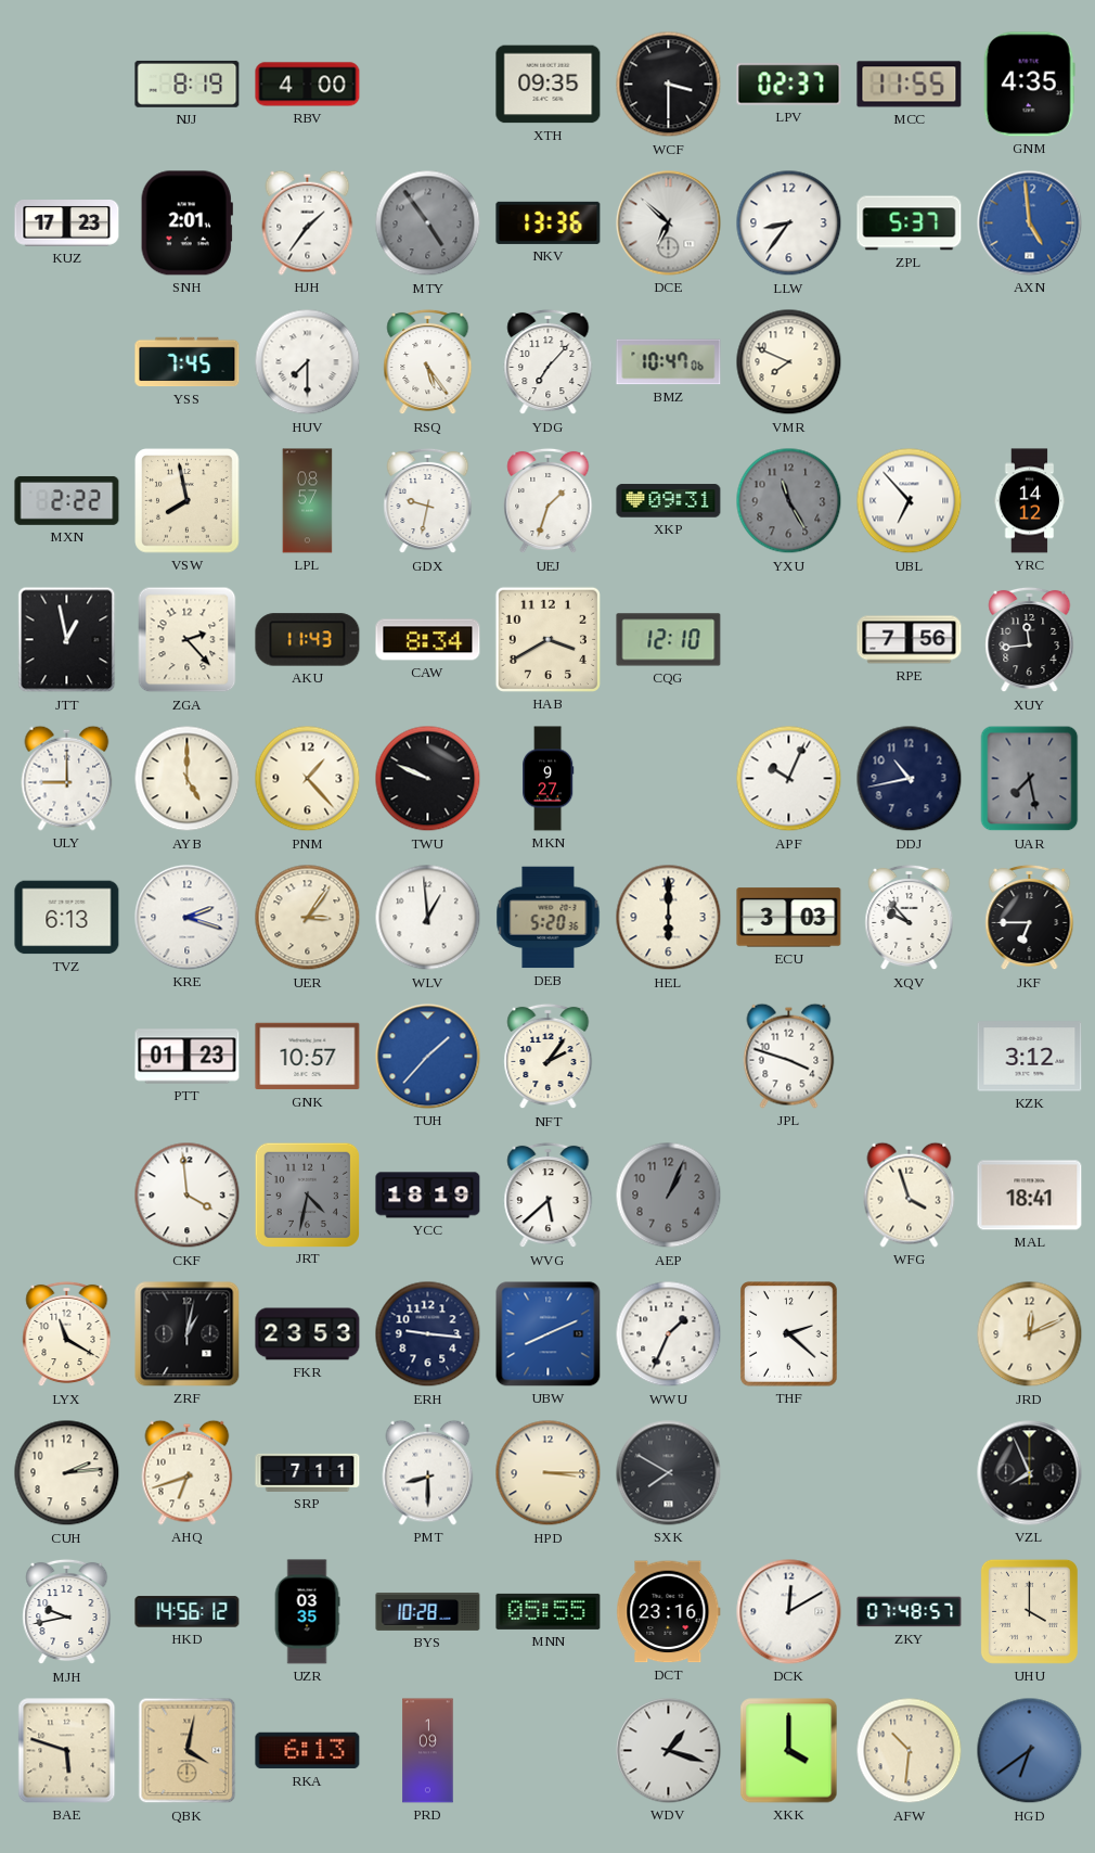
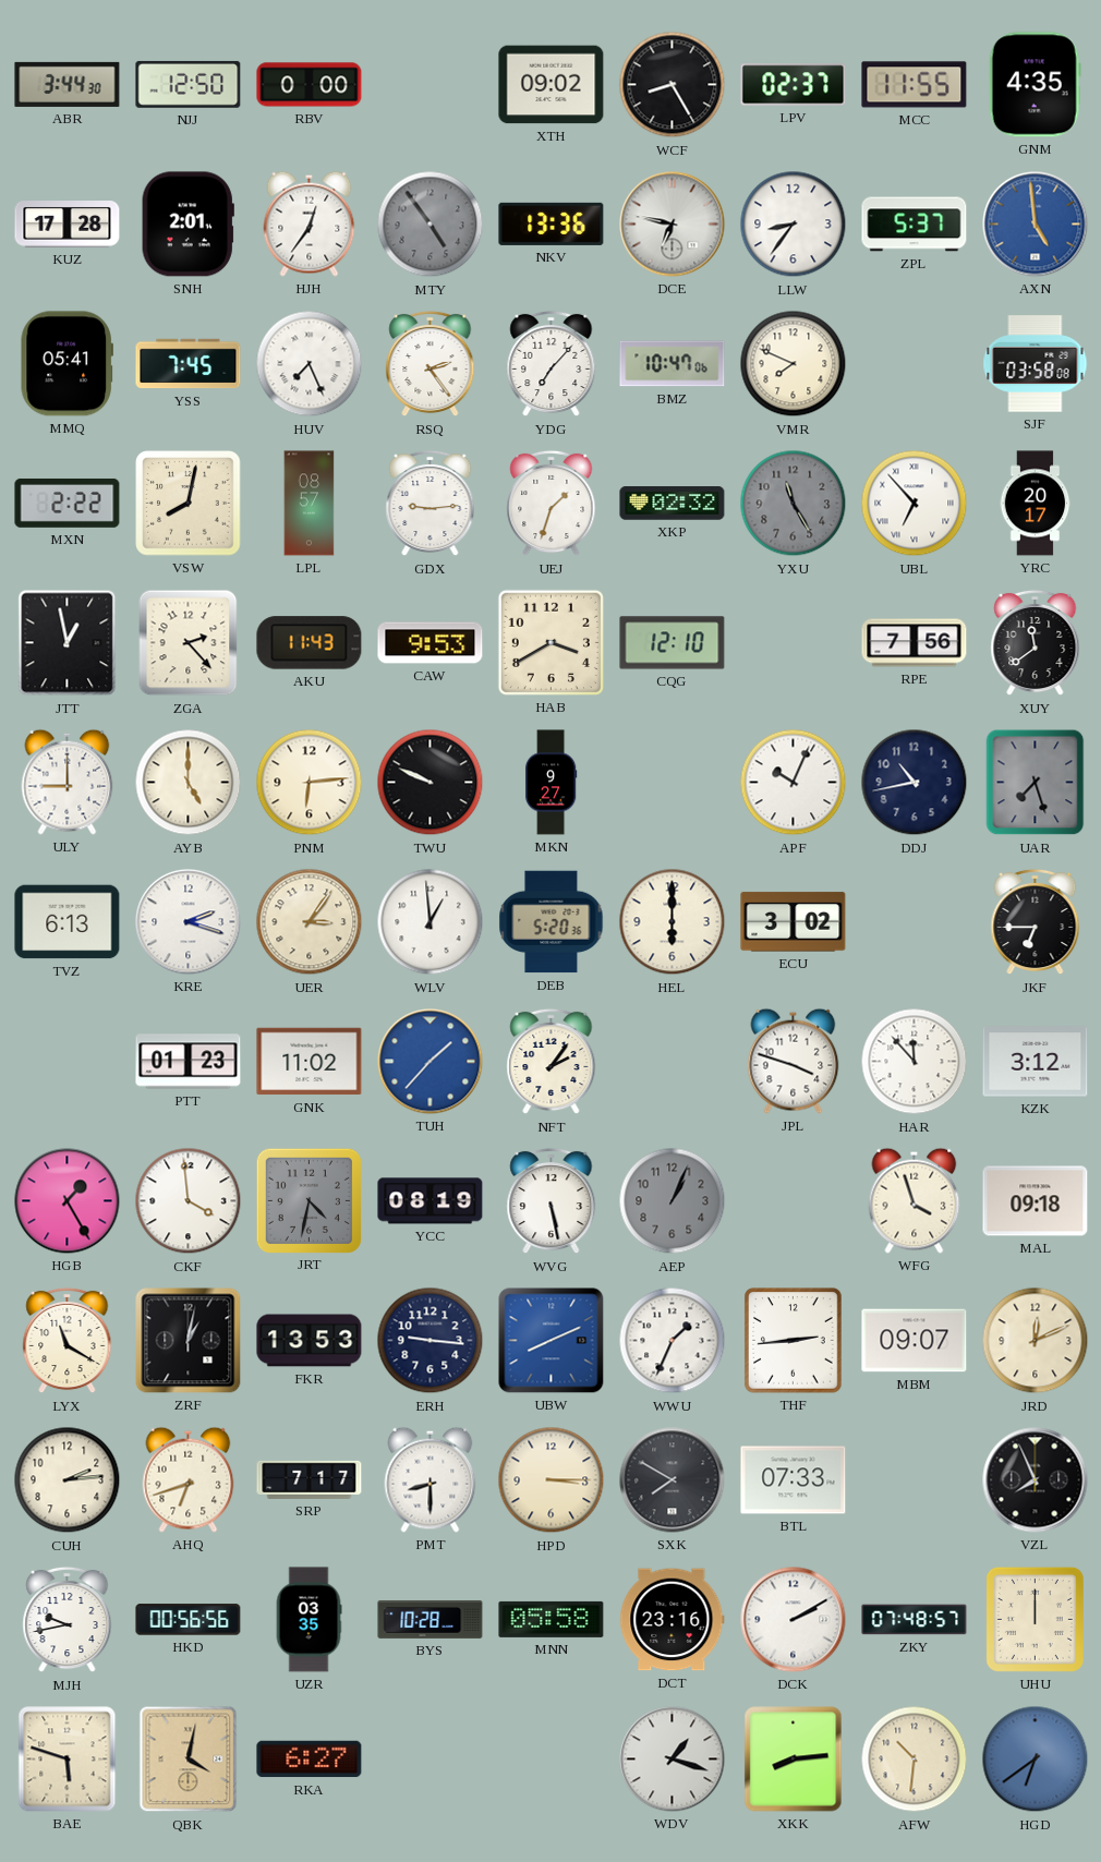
ABR: none -> 3:44 (68, 84)
NJJ: 8:19 -> 12:50 (189, 84)
RBV: 4:00 -> 0:00 (310, 85)
XTH: 09:35 -> 09:02 (552, 85)
WCF: 3:30 -> 8:25 (673, 85)
KUZ: 17:23 -> 17:28 (68, 225)
HJH: 1:36 -> 12:36 (310, 223)
DCE: 6:52 -> 6:47 (673, 225)
MMQ: none -> 05:41 (66, 364)
HUV: 7:30 -> 7:26 (310, 364)
RSQ: 5:24 -> 2:24 (431, 364)
SJF: none -> 03:58 (1036, 364)
VSW: 7:58 -> 8:02 (189, 504)
GDX: 9:32 -> 9:14 (431, 504)
XKP: 09:31 -> 02:32 (673, 504)
YRC: 14:12 -> 20:17 (1036, 504)
CAW: 8:34 -> 9:53 (431, 643)
XUY: 11:44 -> 11:39 (1036, 643)
PNM: 1:23 -> 6:14 (310, 783)
UAR: 7:28 -> 7:27 (1036, 783)
ECU: 3:03 -> 3:02 (794, 922)
XQV: 9:53 -> none (910, 918)
GNK: 10:57 -> 11:02 (310, 1062)
HAR: none -> 11:53 (915, 1062)
HGB: none -> 1:25 (68, 1201)
YCC: 18:19 -> 08:19 (431, 1201)
WVG: 5:38 -> 5:28 (552, 1201)
MAL: 18:41 -> 09:18 (1036, 1201)
FKR: 23:53 -> 13:53 (310, 1341)
THF: 2:22 -> 2:44 (794, 1341)
MBM: none -> 09:07 (915, 1341)
SRP: 7:11 -> 7:17 (310, 1479)
BTL: none -> 07:33 (794, 1480)
HKD: 14:56 -> 00:56 (189, 1620)
MNN: 05:55 -> 05:58 (552, 1619)
DCK: 12:10 -> 2:10 (794, 1620)
UHU: 4:00 -> 12:00 (1035, 1619)
RKA: 6:13 -> 6:27 (310, 1760)
PRD: 1:09 -> none (428, 1751)
XKK: 4:00 -> 8:14 (794, 1760)
